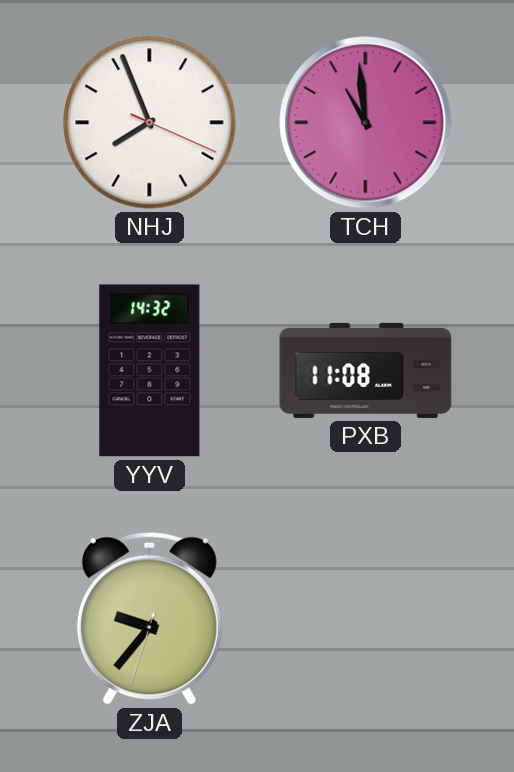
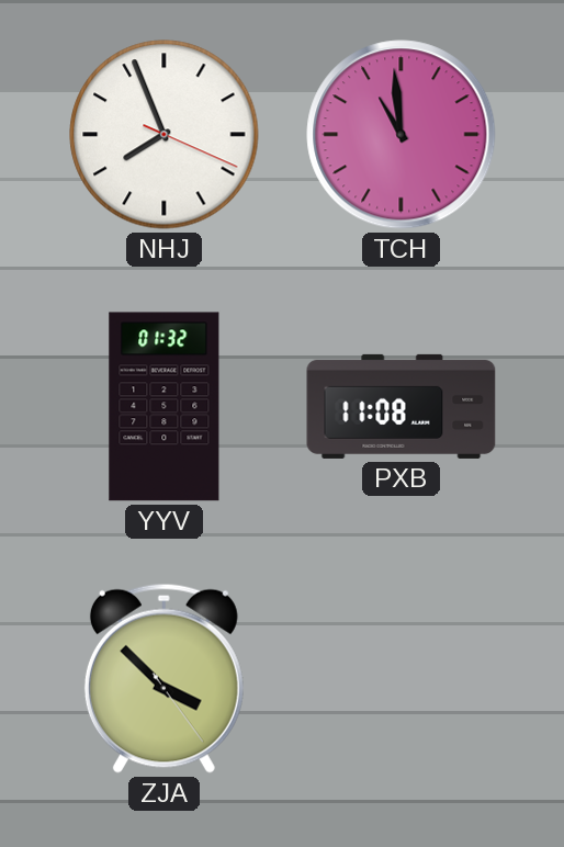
YYV: 14:32 -> 01:32 (165, 407)
ZJA: 9:36 -> 3:52 (163, 678)
